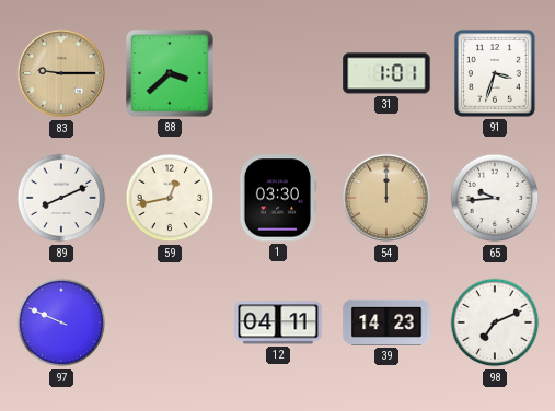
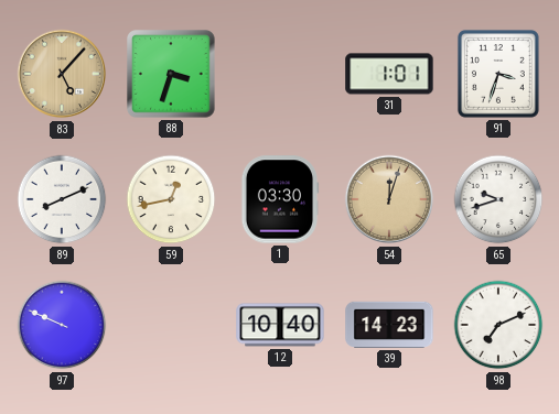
83: 9:15 -> 5:07 (62, 74)
88: 3:38 -> 3:33 (171, 74)
54: 12:00 -> 12:03 (389, 199)
65: 9:44 -> 9:42 (498, 199)
12: 04:11 -> 10:40 (280, 325)
